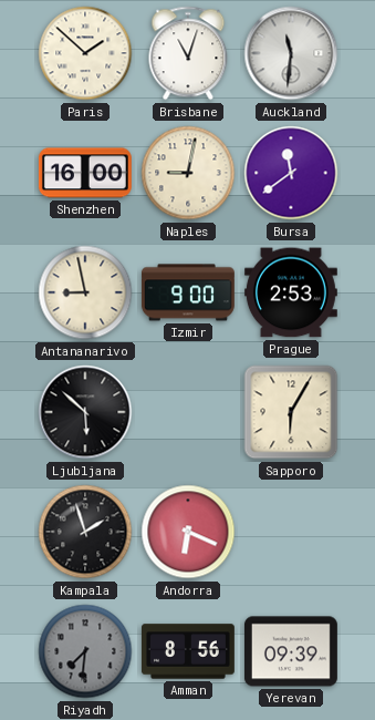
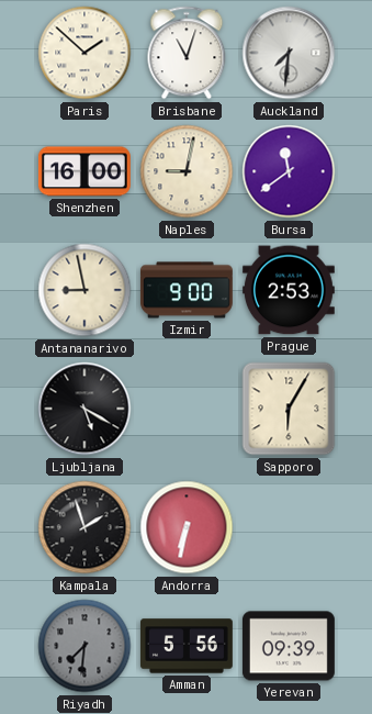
Auckland: 11:31 -> 7:31 (289, 53)
Ljubljana: 5:52 -> 5:20 (84, 409)
Andorra: 6:19 -> 6:32 (187, 527)
Amman: 8:56 -> 5:56 (187, 646)
